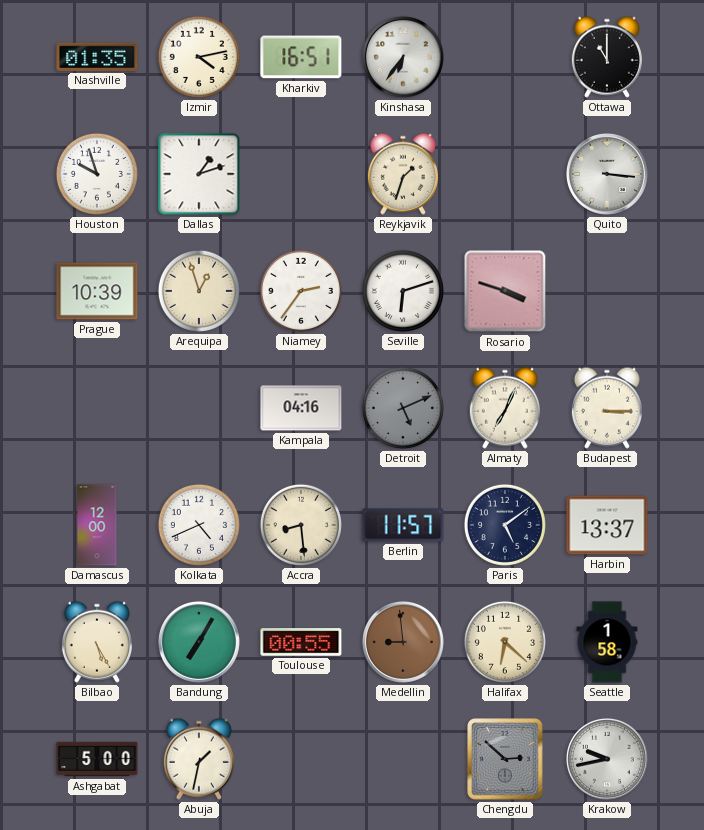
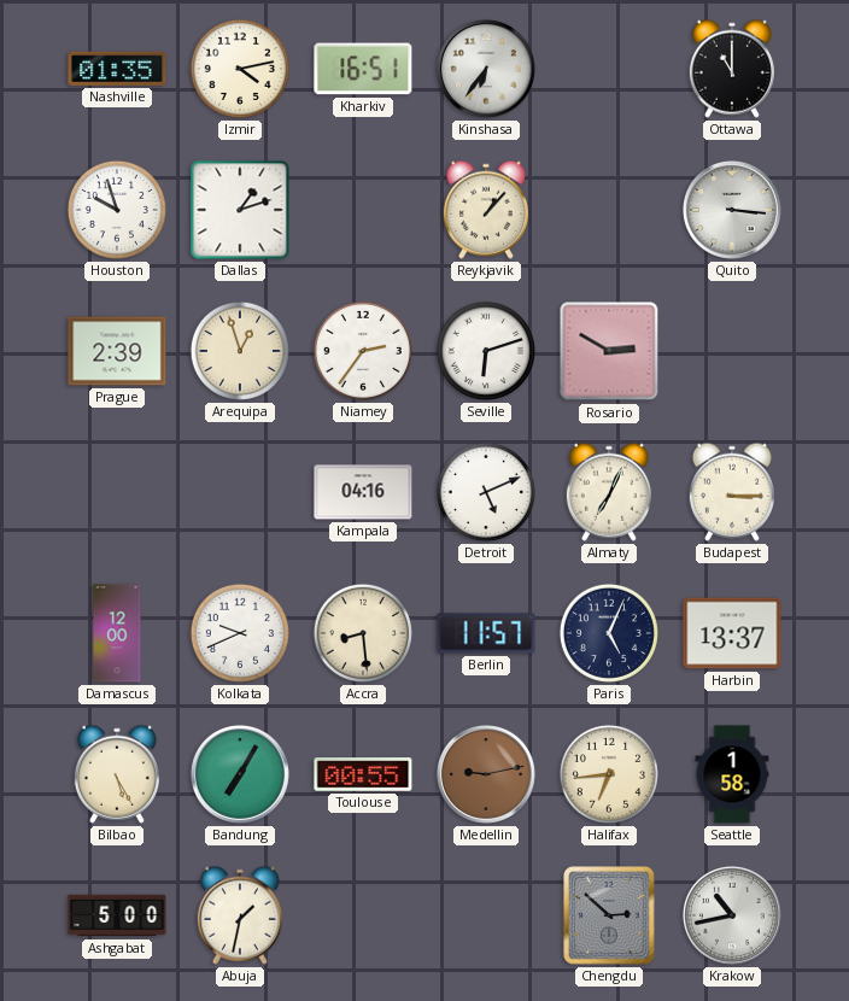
Reykjavik: 1:33 -> 1:07 (486, 210)
Prague: 10:39 -> 2:39 (117, 351)
Rosario: 3:48 -> 2:50 (609, 351)
Detroit dial: grey -> white (486, 492)
Kolkata: 4:41 -> 9:41 (240, 633)
Paris: 5:09 -> 5:04 (609, 633)
Medellin: 8:59 -> 9:13 (486, 774)
Halifax: 6:22 -> 6:44 (609, 774)
Krakow: 9:43 -> 10:43 (732, 915)
